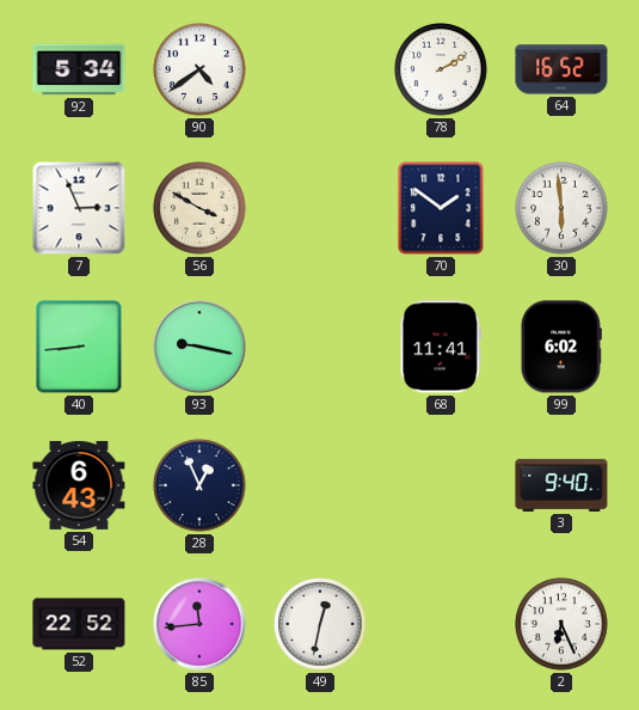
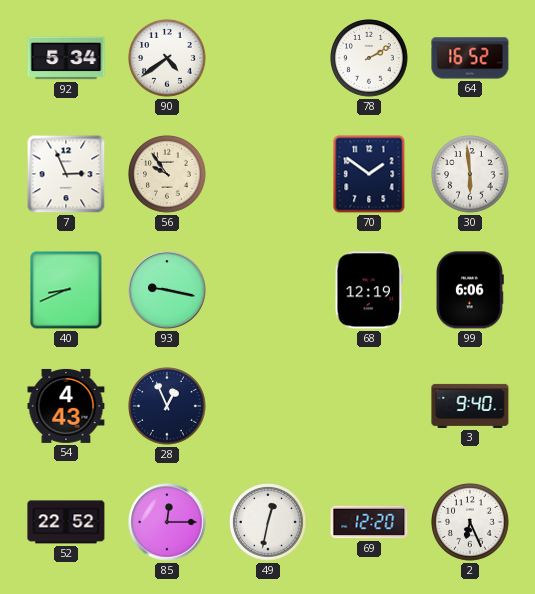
56: 3:50 -> 9:54 (167, 174)
40: 8:44 -> 8:41 (66, 290)
68: 11:41 -> 12:19 (368, 290)
99: 6:02 -> 6:06 (469, 290)
54: 6:43 -> 4:43 (66, 406)
85: 11:44 -> 12:15 (167, 522)
69: none -> 12:20 (369, 522)
